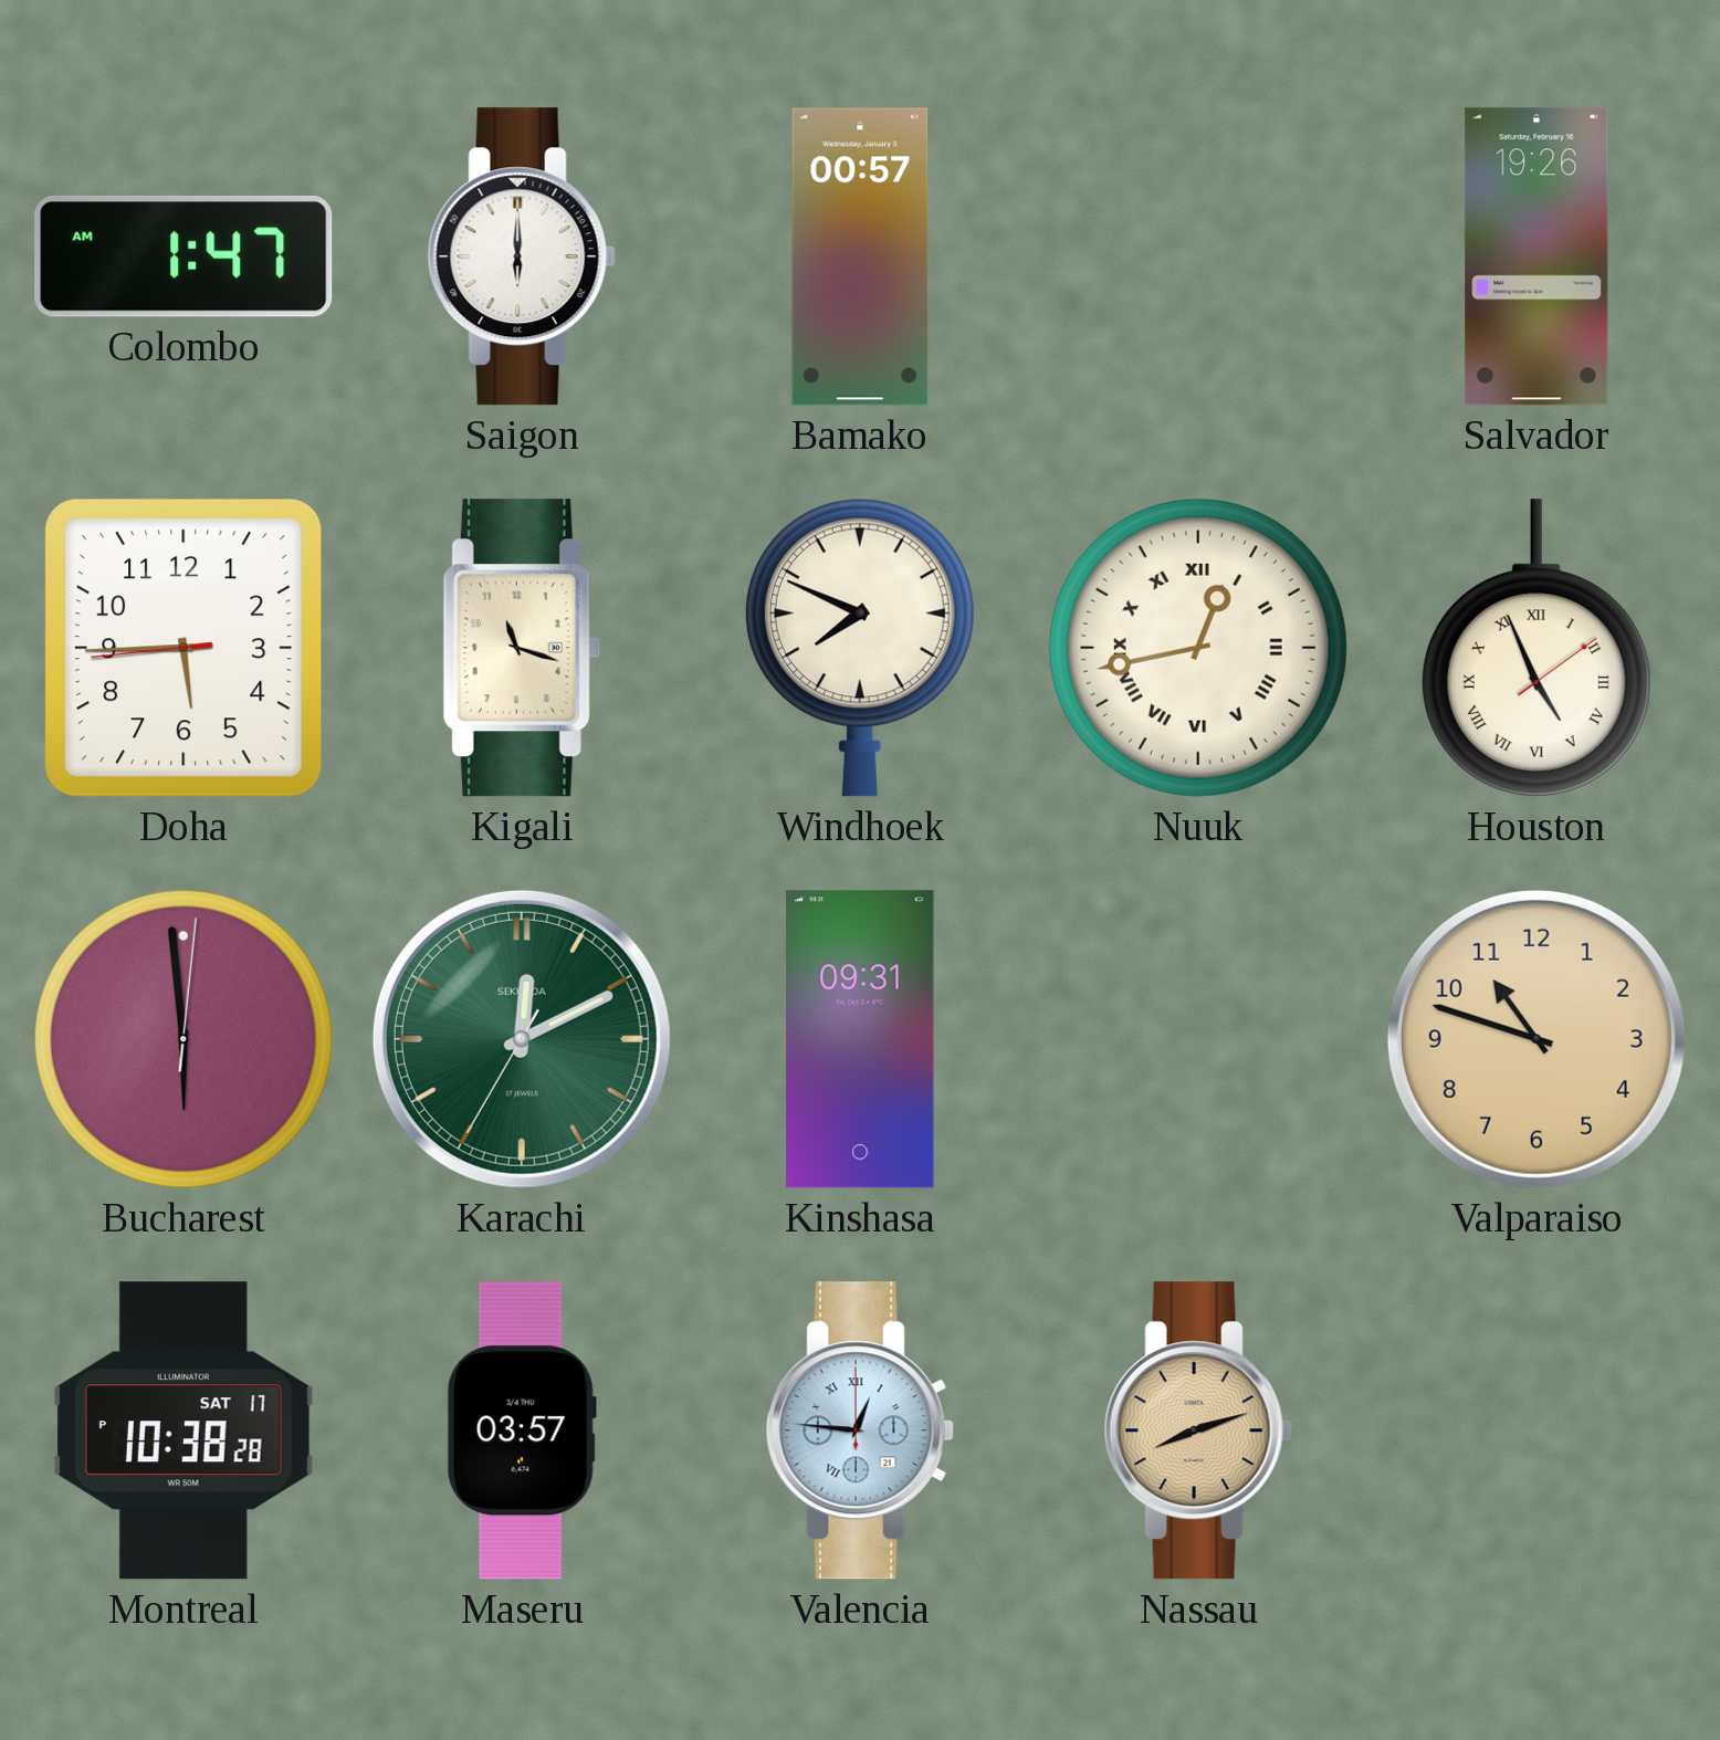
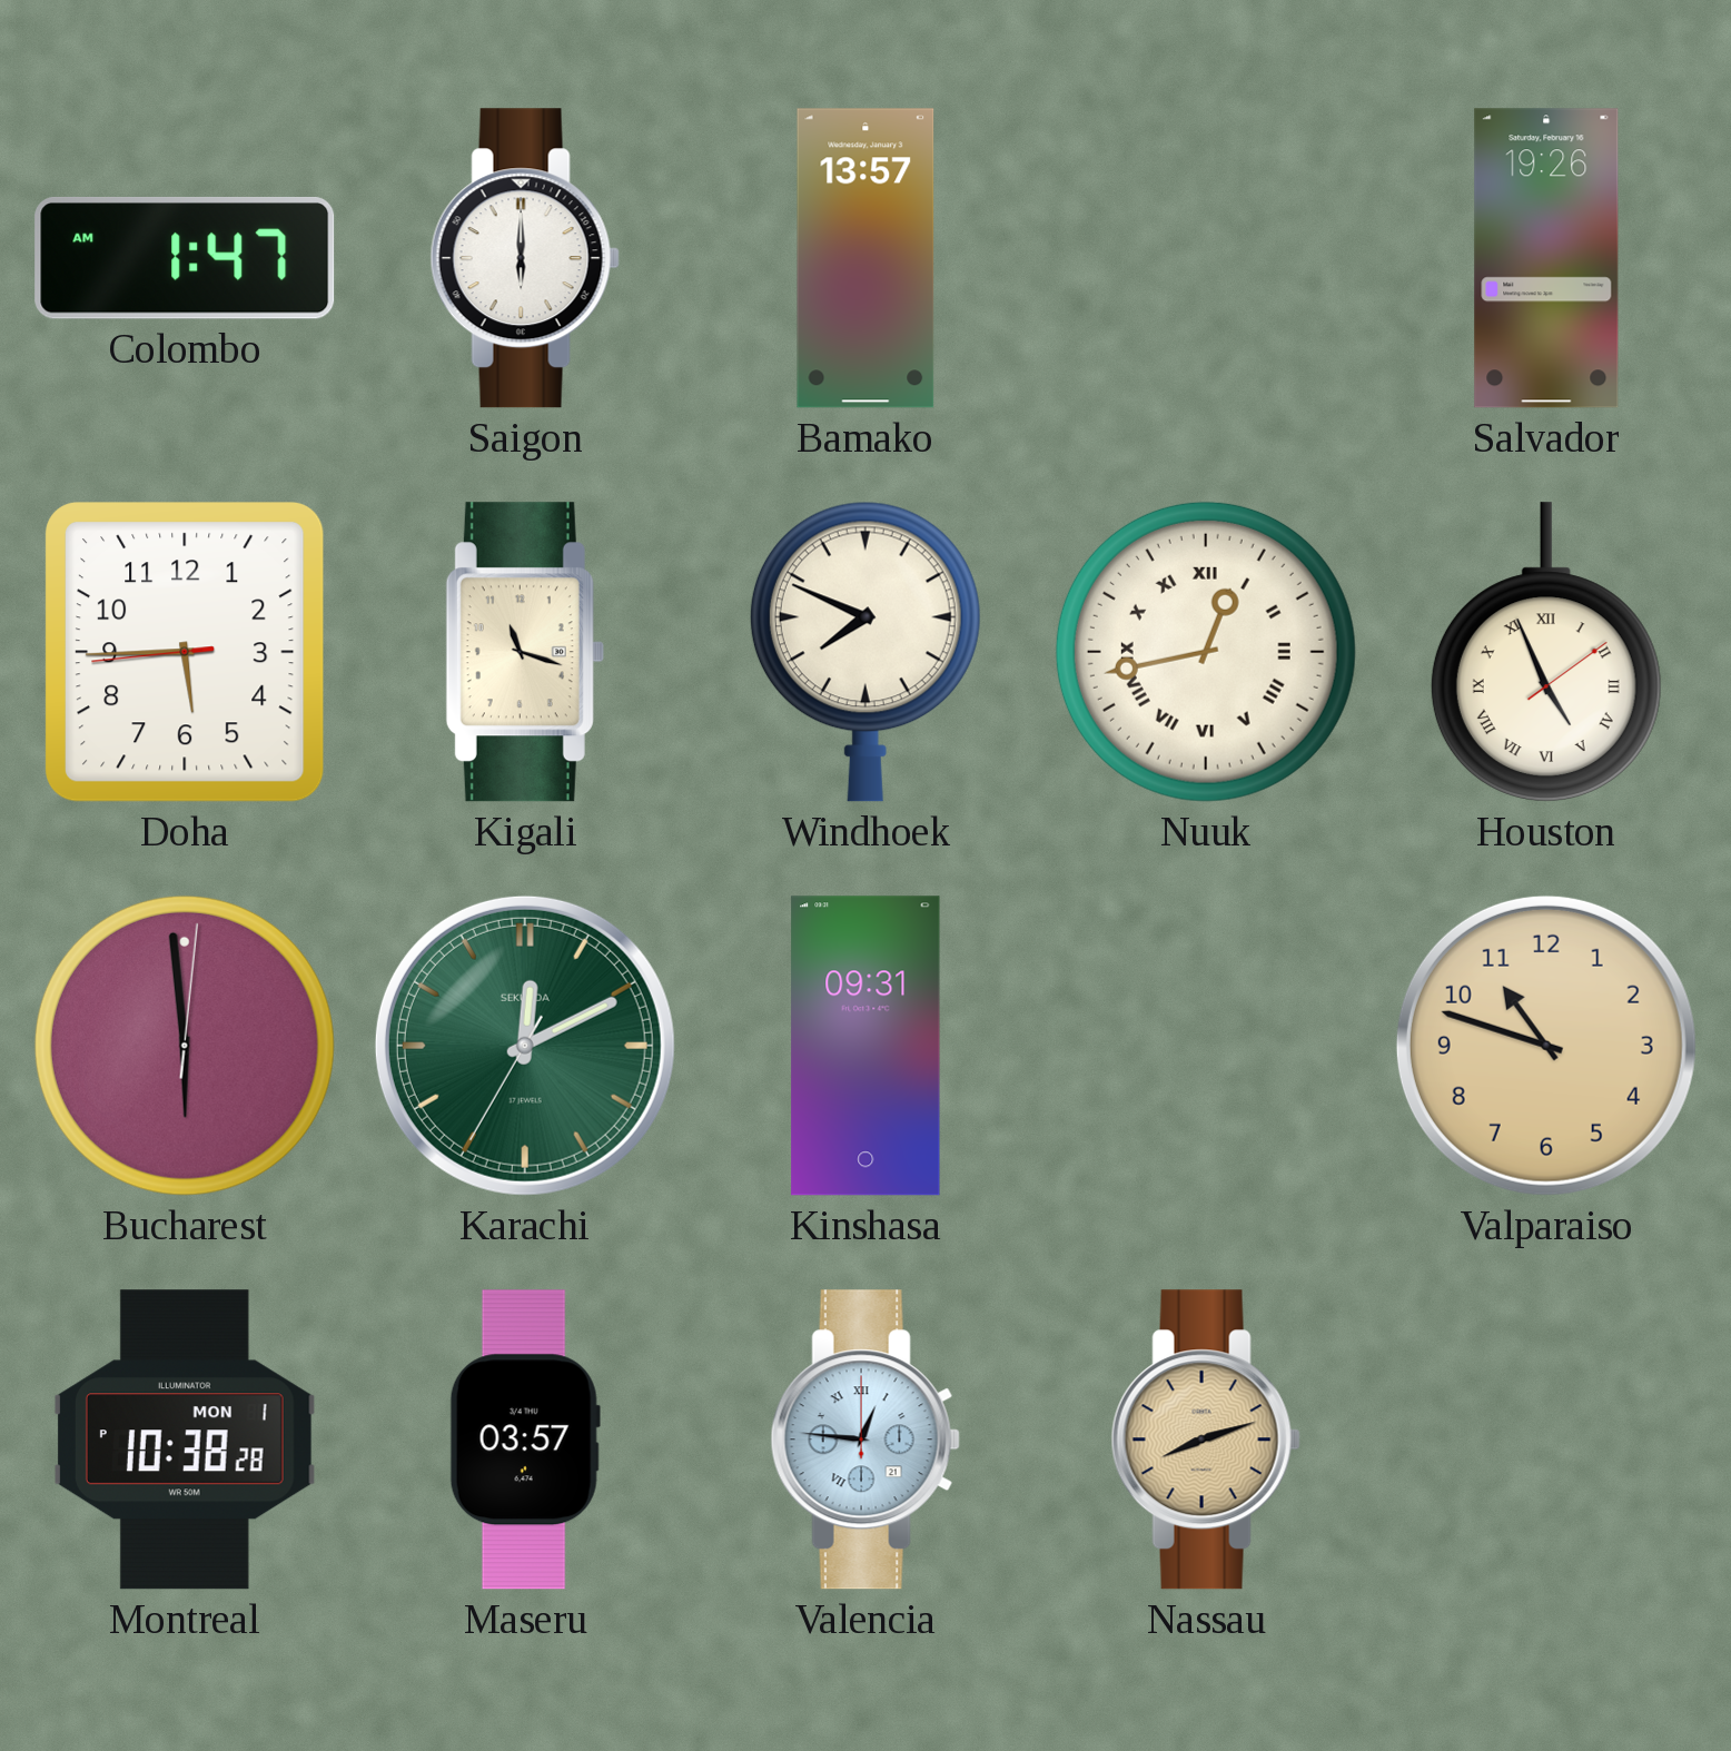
Bamako: 00:57 -> 13:57 (865, 258)
Montreal date: SAT 17 -> MON 1 (185, 1440)
